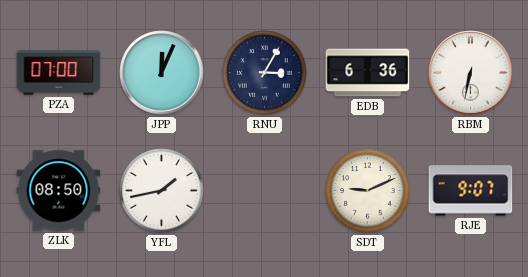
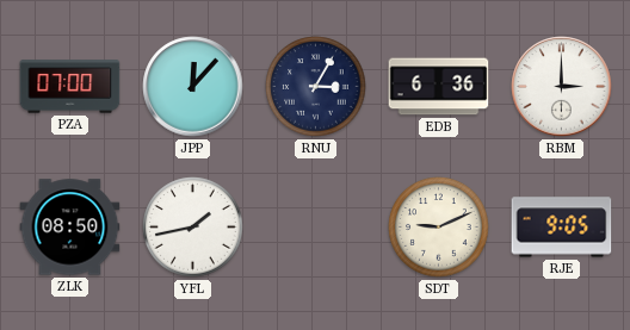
JPP: 12:04 -> 12:07 (193, 87)
RBM: 6:32 -> 3:00 (562, 87)
RJE: 9:07 -> 9:05 (562, 228)
